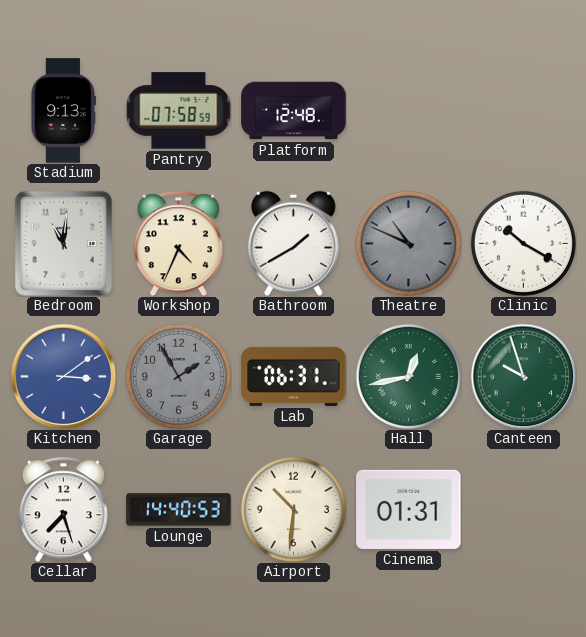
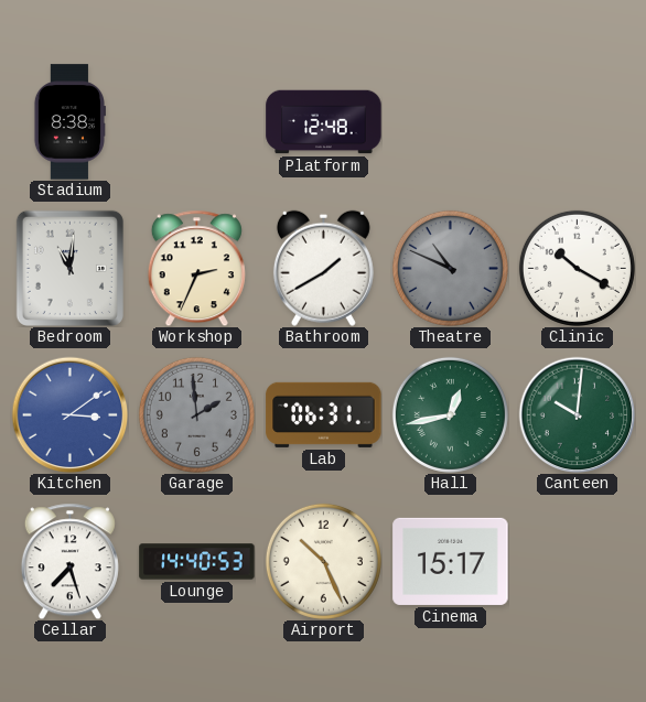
Stadium: 9:13 -> 8:38 (69, 122)
Pantry: 07:58 -> none (178, 111)
Workshop: 4:34 -> 2:34 (196, 268)
Garage: 1:55 -> 1:59 (196, 414)
Canteen: 9:57 -> 10:01 (577, 414)
Airport: 10:31 -> 10:26 (323, 561)
Cinema: 01:31 -> 15:17 (451, 561)
